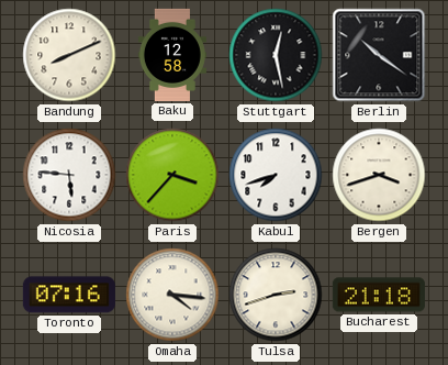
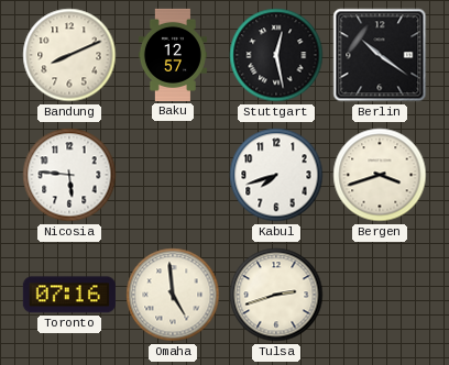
Baku: 12:58 -> 12:57 (173, 55)
Paris: 3:37 -> none (172, 175)
Omaha: 4:16 -> 4:59 (173, 295)
Bucharest: 21:18 -> none (379, 295)
